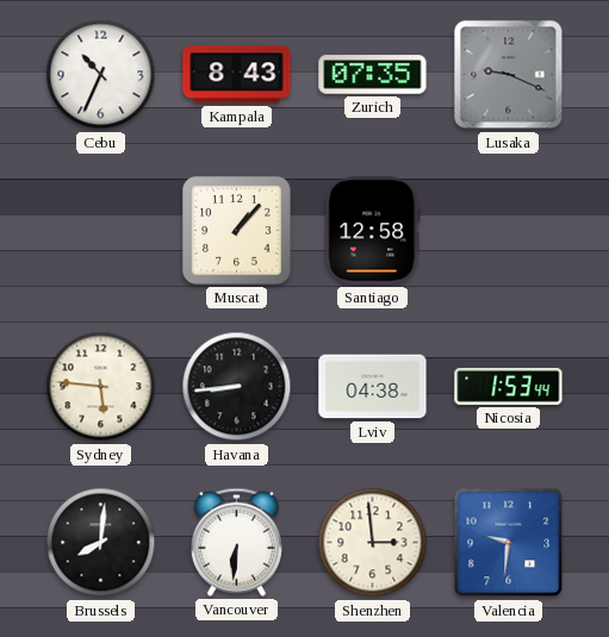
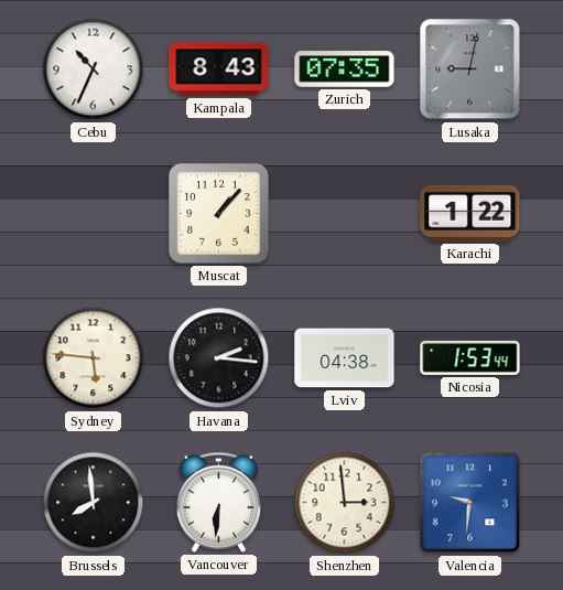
Lusaka: 9:19 -> 9:02 (470, 69)
Santiago: 12:58 -> none (373, 231)
Karachi: none -> 1:22 (470, 213)
Havana: 8:44 -> 2:16 (219, 358)
Brussels: 8:01 -> 7:59 (94, 503)
